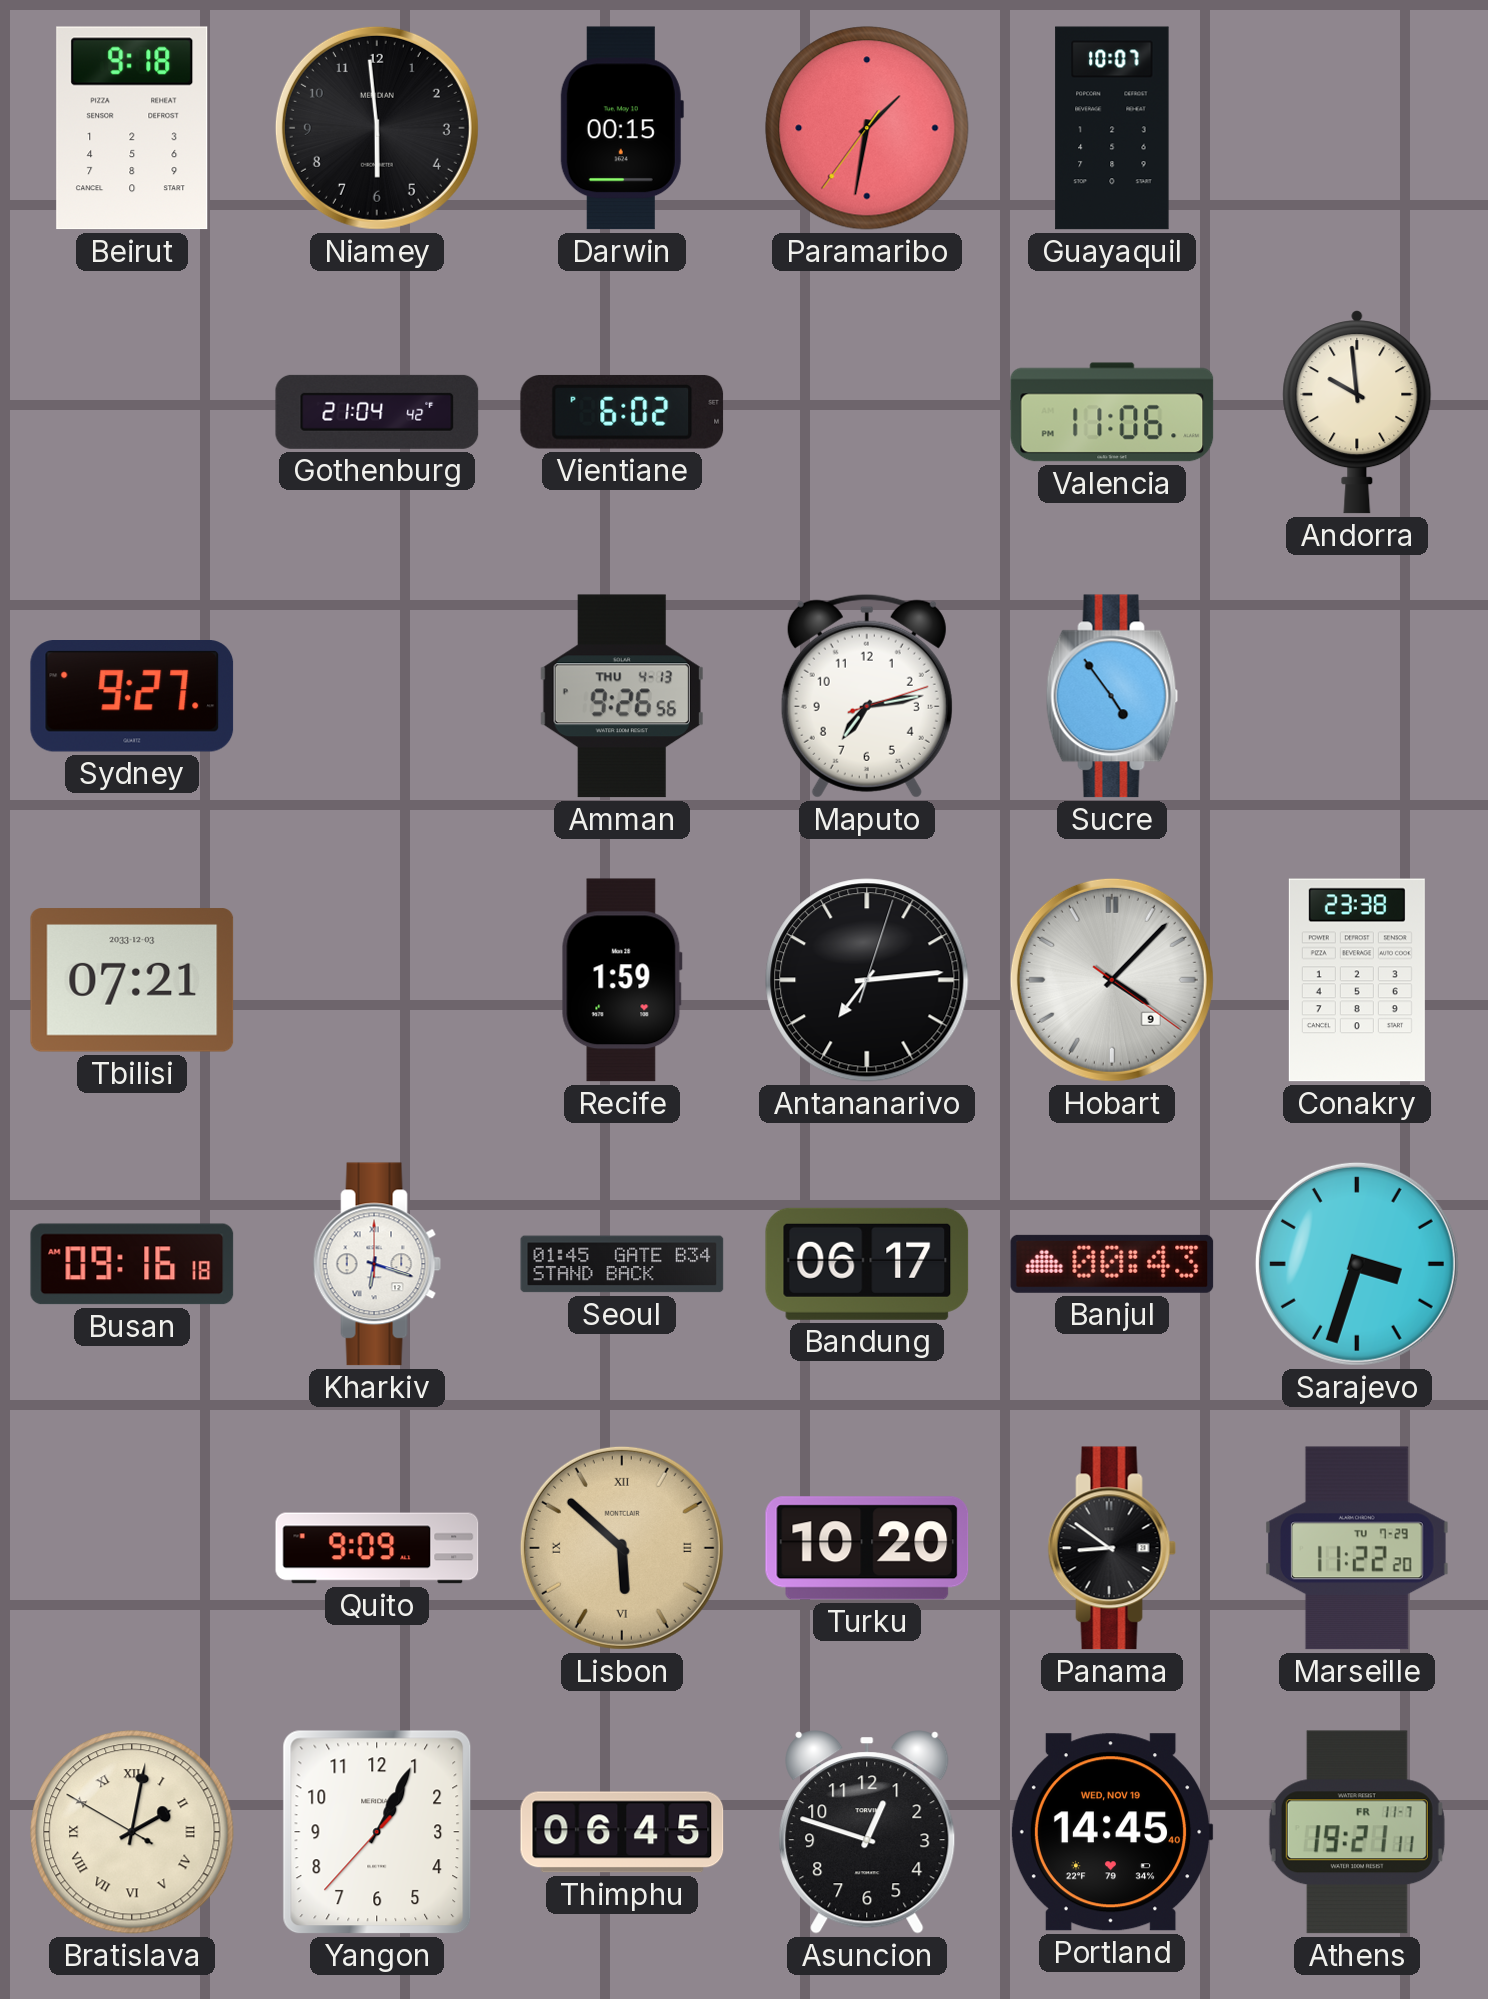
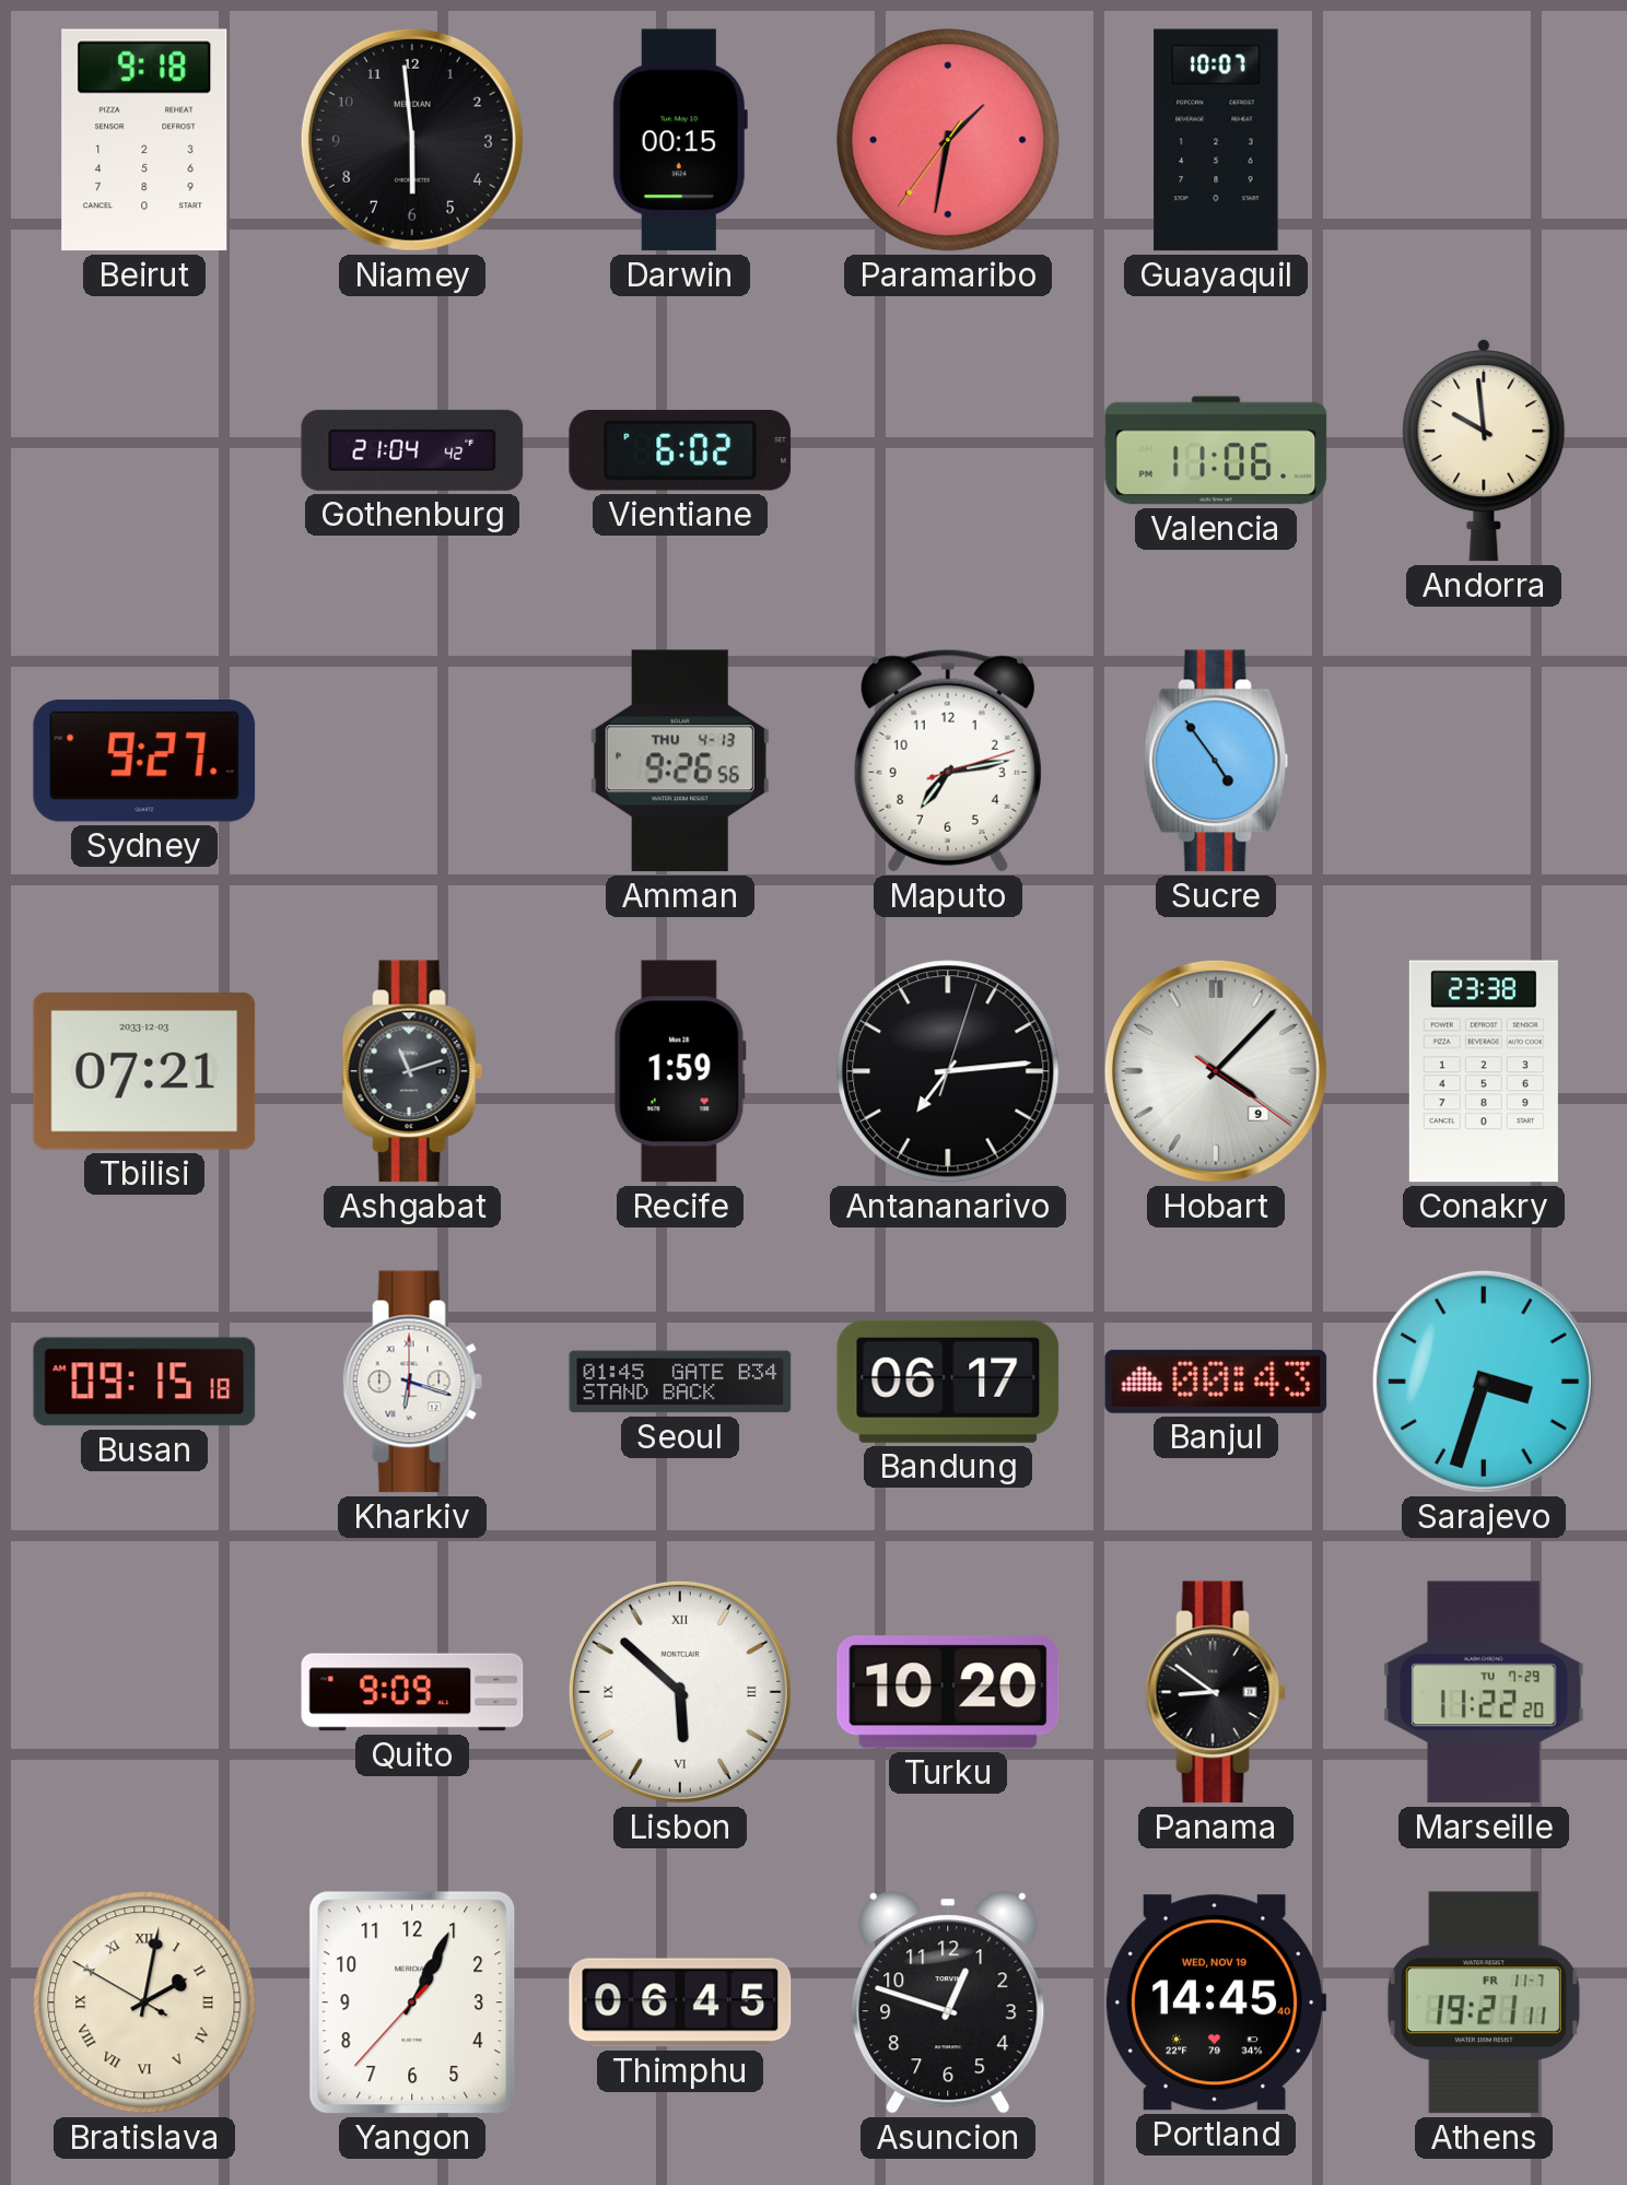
Ashgabat: none -> 11:12 (412, 1071)
Busan: 09:16 -> 09:15 (144, 1382)
Lisbon dial: champagne -> white (680, 1692)
